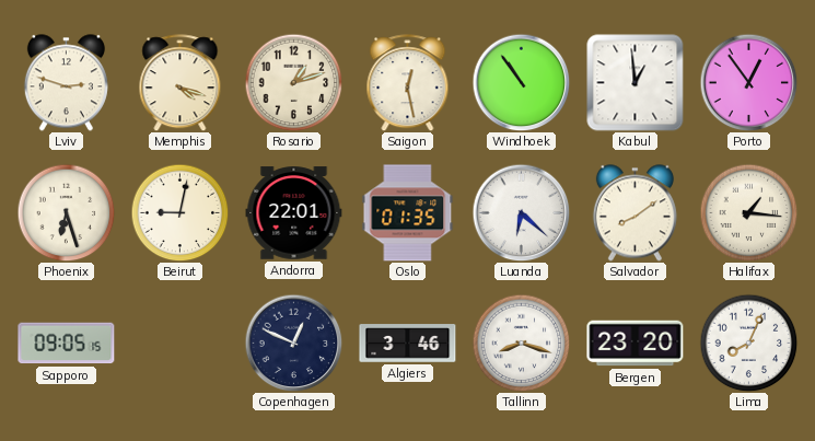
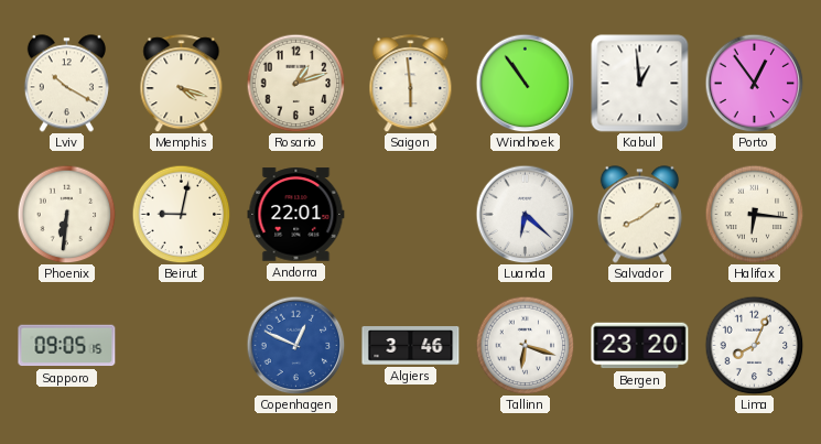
Lviv: 2:48 -> 10:20 (66, 84)
Saigon: 12:28 -> 5:59 (411, 84)
Phoenix: 6:27 -> 6:31 (66, 214)
Oslo: 01:35 -> none (408, 213)
Halifax: 1:16 -> 6:16 (754, 214)
Copenhagen dial: navy -> blue (295, 345)
Tallinn: 8:18 -> 6:18 (525, 345)
